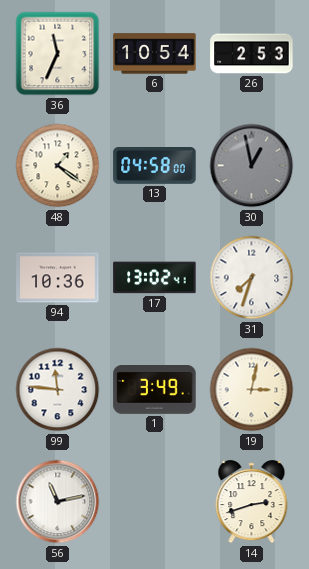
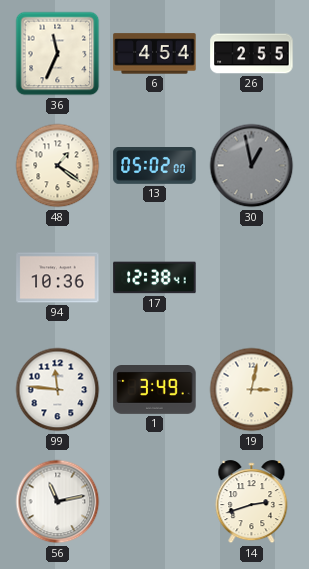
6: 10:54 -> 4:54 (155, 54)
26: 2:53 -> 2:55 (252, 54)
13: 04:58 -> 05:02 (155, 166)
17: 13:02 -> 12:38 (155, 278)
31: 7:33 -> none (252, 278)
